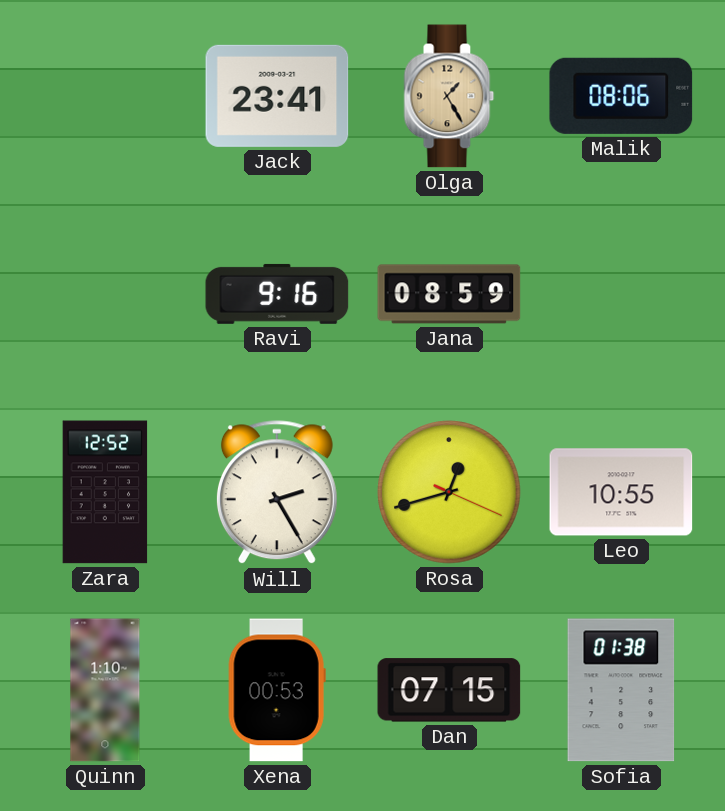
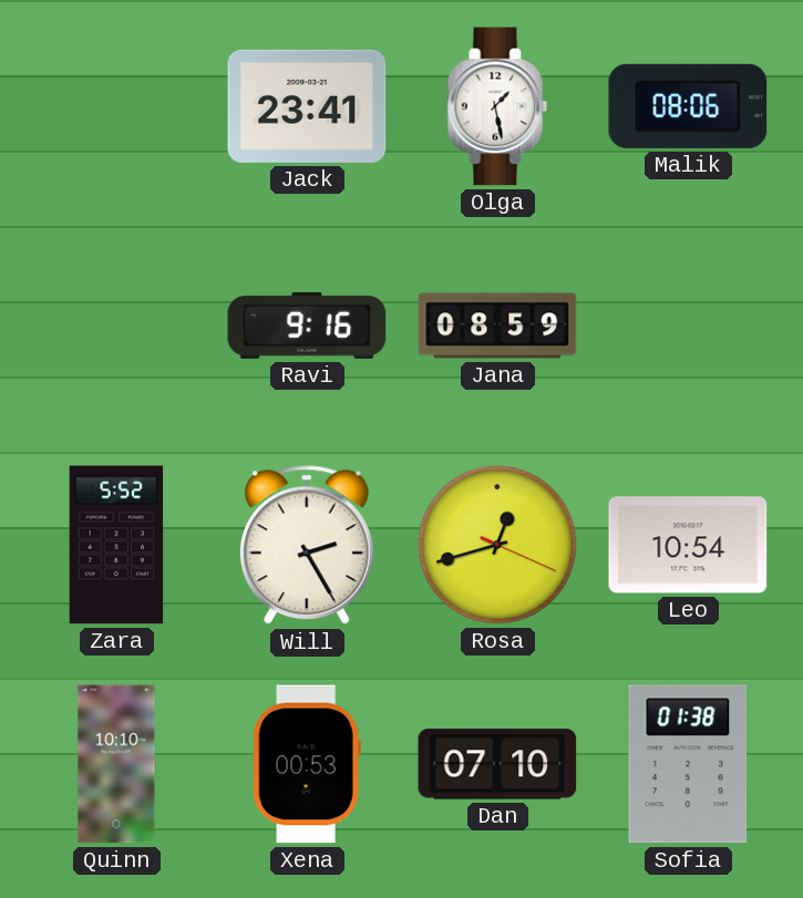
Olga: 1:25 -> 1:28 (497, 106)
Olga dial: champagne -> white (497, 106)
Zara: 12:52 -> 5:52 (116, 545)
Leo: 10:55 -> 10:54 (688, 545)
Quinn: 1:10 -> 10:10 (116, 764)
Dan: 07:15 -> 07:10 (497, 764)
